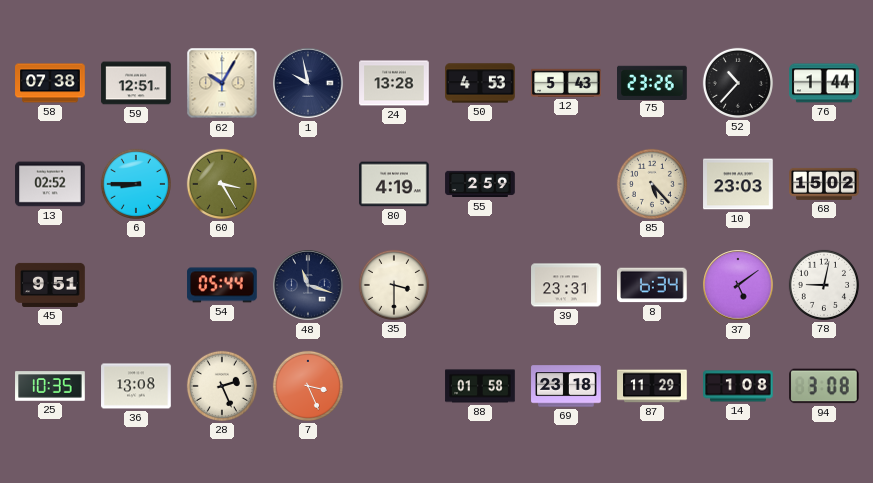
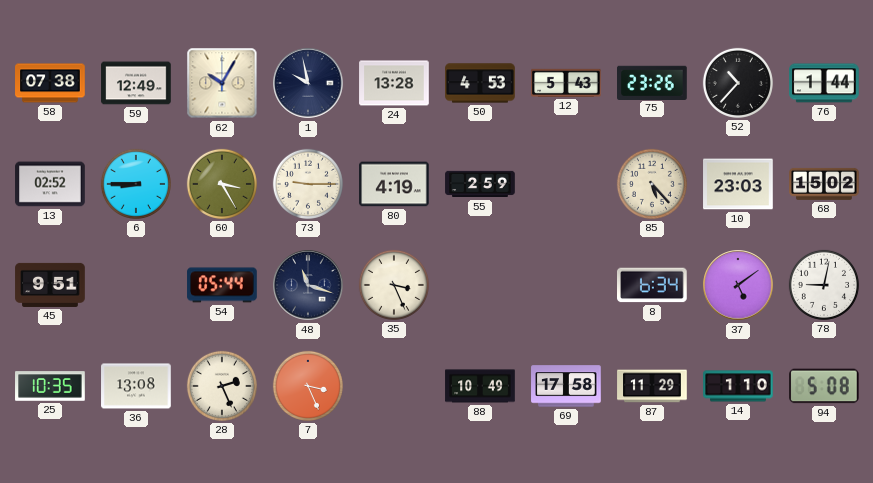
59: 12:51 -> 12:49 (136, 83)
73: none -> 9:15 (308, 184)
35: 3:30 -> 3:26 (394, 285)
39: 23:31 -> none (566, 285)
88: 01:58 -> 10:49 (480, 386)
69: 23:18 -> 17:58 (566, 386)
14: 1:08 -> 1:10 (738, 386)
94: 3:08 -> 5:08 (825, 386)
